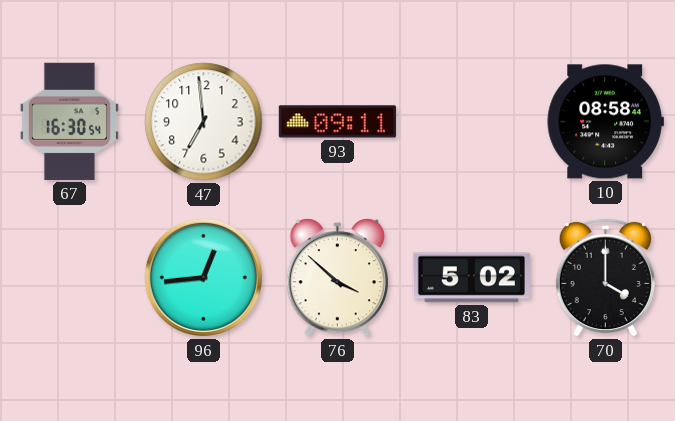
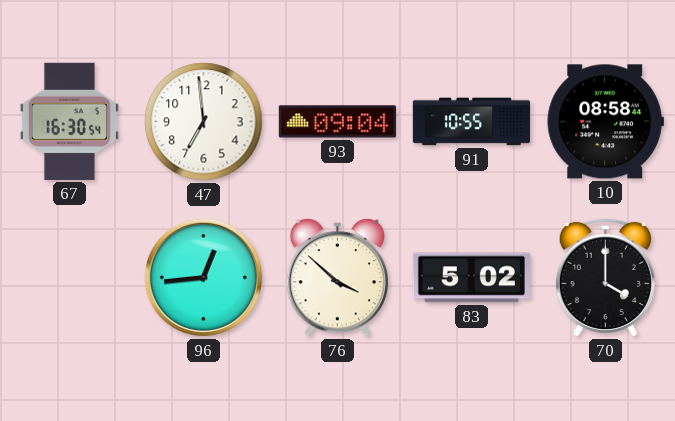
93: 09:11 -> 09:04 (337, 122)
91: none -> 10:55 (472, 122)
